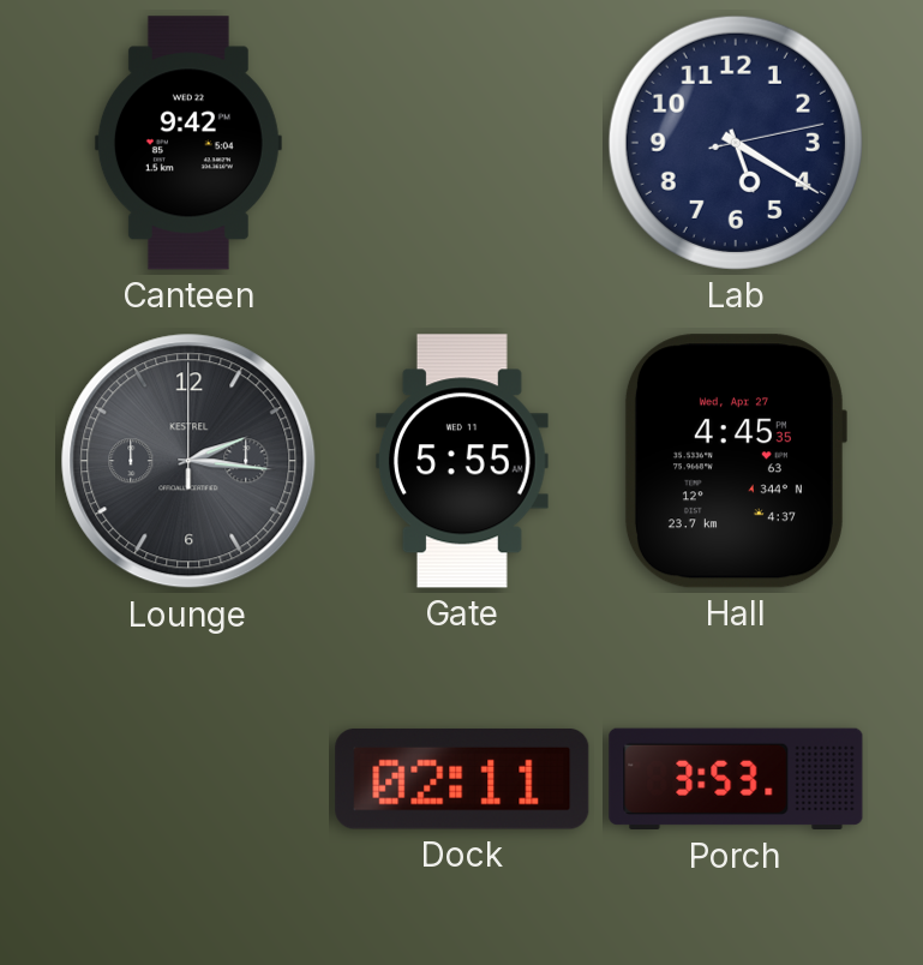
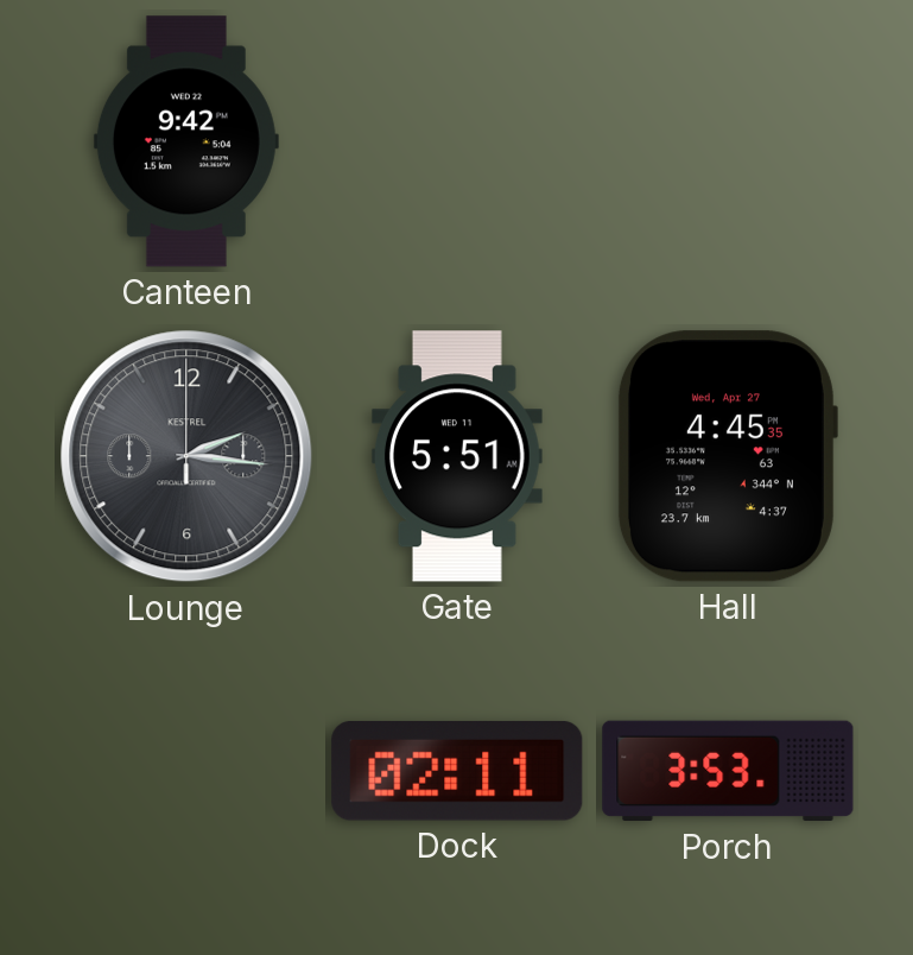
Lab: 5:20 -> none (736, 143)
Gate: 5:55 -> 5:51 (457, 456)
